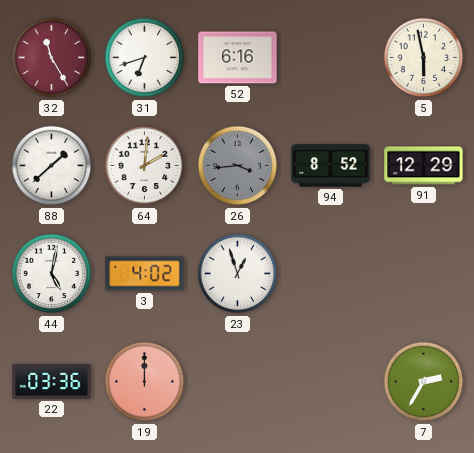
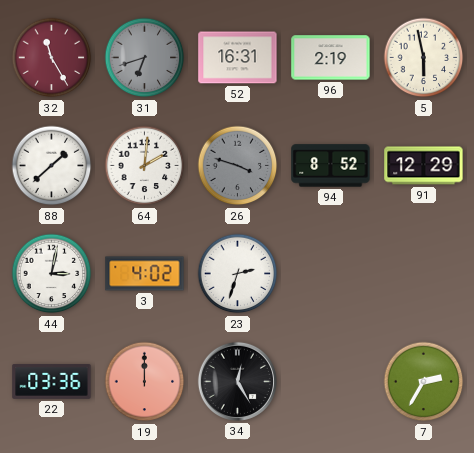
31 dial: white -> grey (145, 58)
52: 6:16 -> 16:31 (238, 58)
96: none -> 2:19 (331, 58)
26: 3:44 -> 3:48 (238, 166)
44: 5:02 -> 3:02 (52, 274)
23: 12:57 -> 2:33 (238, 274)
34: none -> 12:25 (237, 381)
